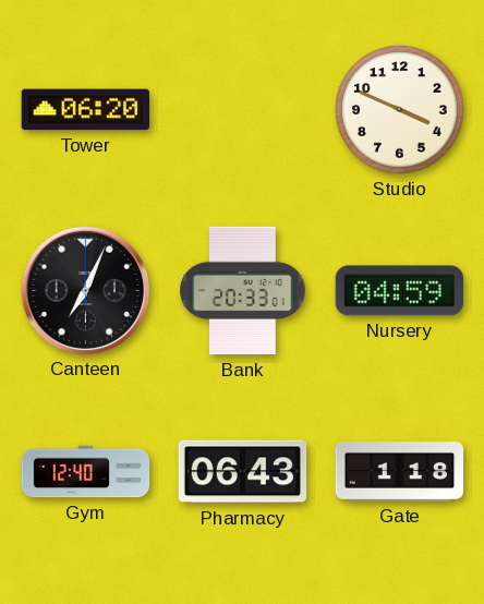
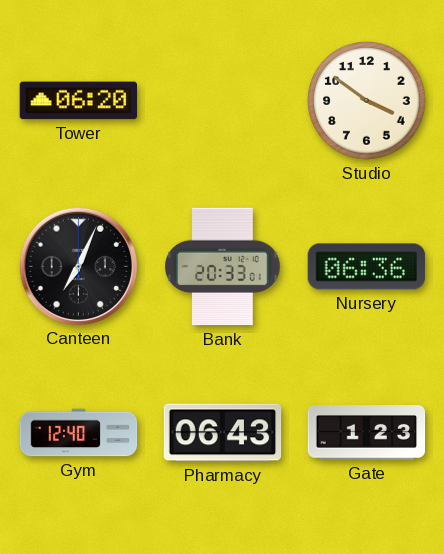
Studio: 3:49 -> 3:51 (367, 101)
Nursery: 04:59 -> 06:36 (367, 267)
Gate: 1:18 -> 1:23 (367, 433)
